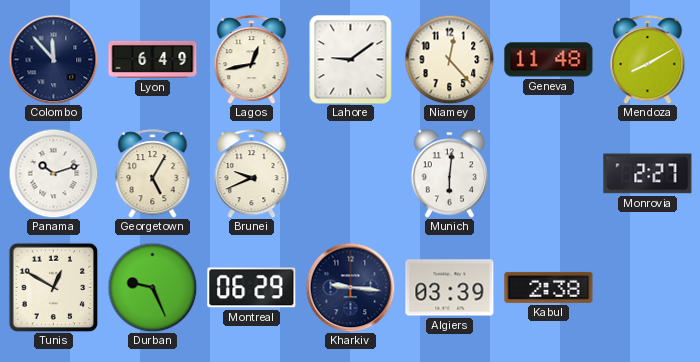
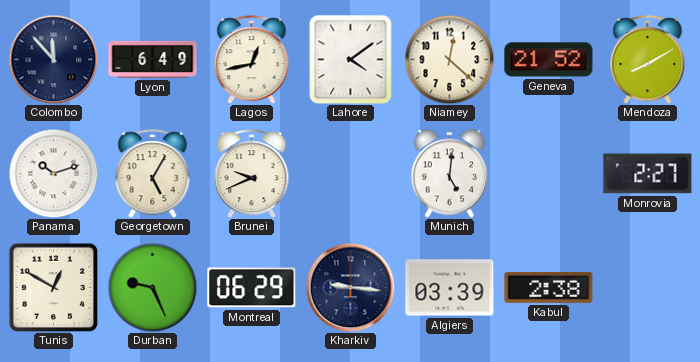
Lahore: 9:09 -> 4:09 (351, 60)
Niamey: 12:23 -> 12:22 (449, 59)
Geneva: 11:48 -> 21:52 (549, 60)
Munich: 6:01 -> 5:01 (449, 174)
